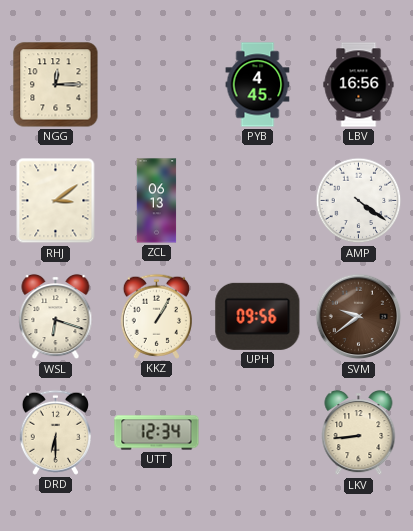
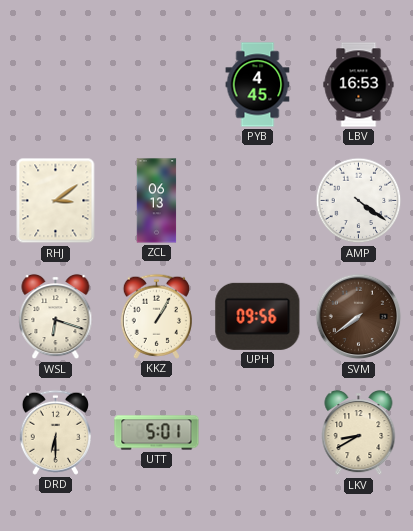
NGG: 12:15 -> none (56, 85)
LBV: 16:56 -> 16:53 (359, 85)
SVM: 9:39 -> 7:39 (359, 317)
UTT: 12:34 -> 5:01 (157, 433)
LKV: 8:44 -> 8:40 (359, 433)
